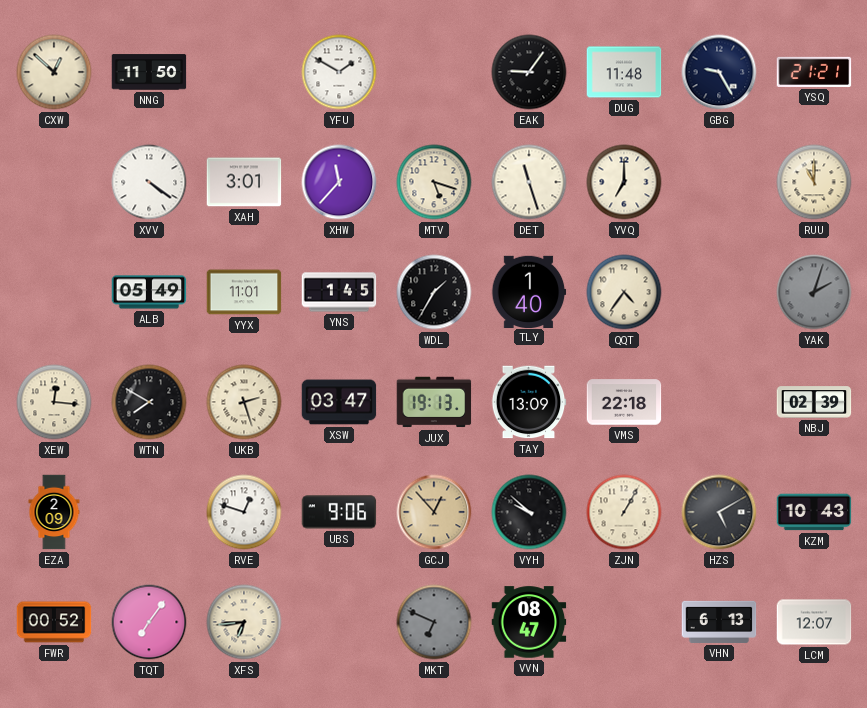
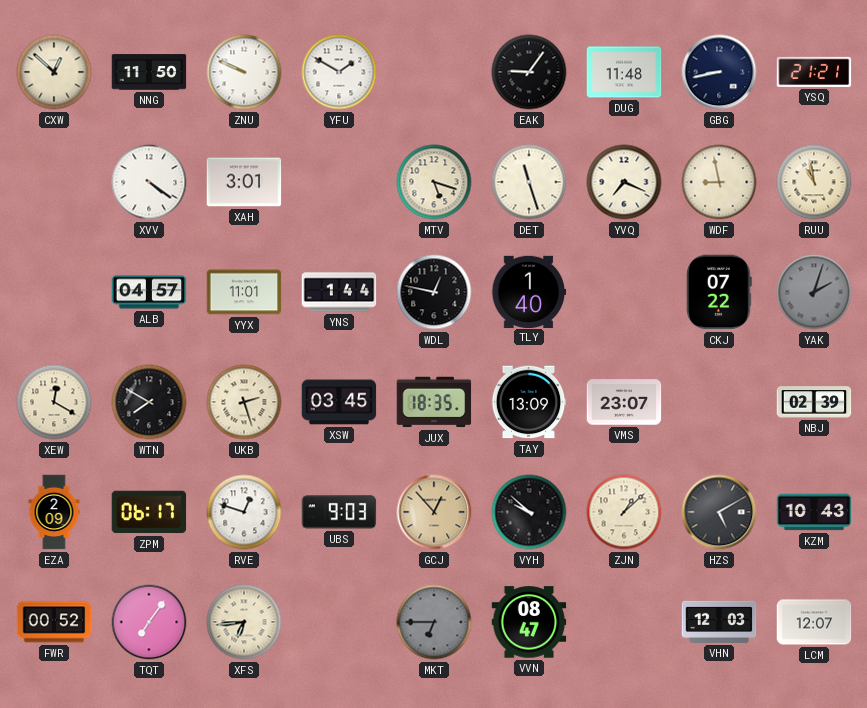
ZNU: none -> 9:49 (244, 72)
GBG: 9:25 -> 8:43 (719, 72)
XHW: 11:37 -> none (339, 182)
YVQ: 7:00 -> 7:19 (624, 182)
WDF: none -> 8:58 (719, 182)
RUU: 11:00 -> 10:58 (814, 182)
ALB: 05:49 -> 04:57 (149, 292)
YNS: 1:45 -> 1:44 (339, 292)
WDL: 1:35 -> 12:47 (434, 292)
QQT: 4:36 -> none (624, 292)
CKJ: none -> 07:22 (720, 292)
XEW: 12:16 -> 12:20 (54, 402)
XSW: 03:47 -> 03:45 (339, 402)
JUX: 19:13 -> 18:35 (434, 402)
VMS: 22:18 -> 23:07 (624, 402)
ZPM: none -> 06:17 (149, 512)
UBS: 9:06 -> 9:03 (339, 512)
ZJN: 1:05 -> 1:08 (624, 512)
MKT: 6:49 -> 6:45 (434, 622)
VHN: 6:13 -> 12:03 (719, 622)
